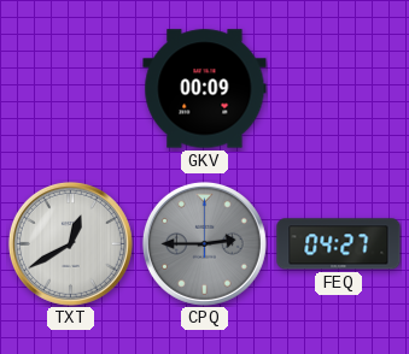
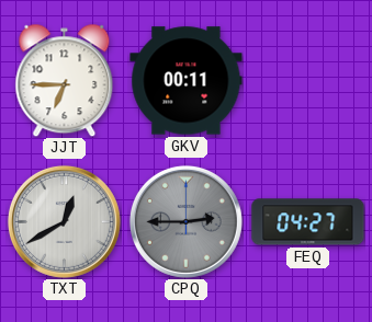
JJT: none -> 6:45 (65, 80)
GKV: 00:09 -> 00:11 (187, 81)
